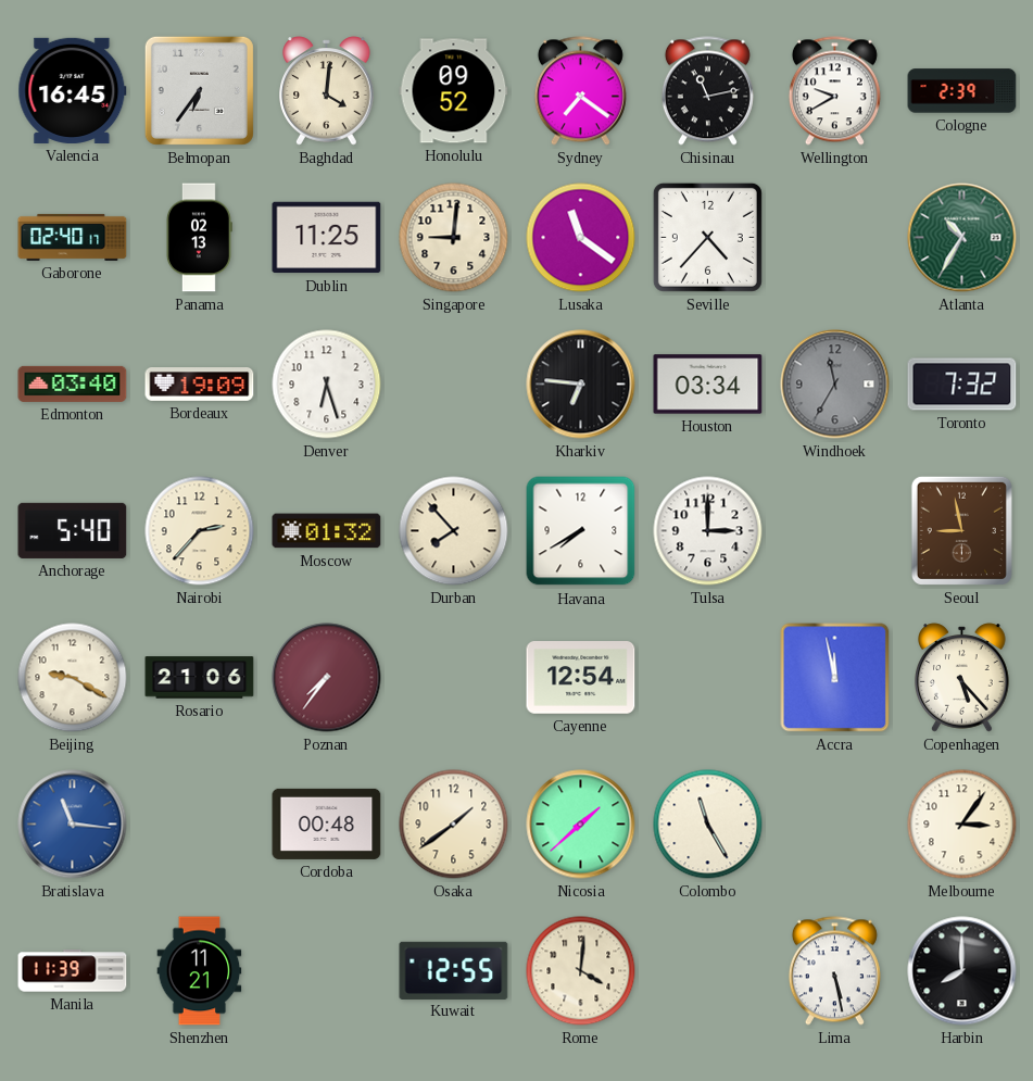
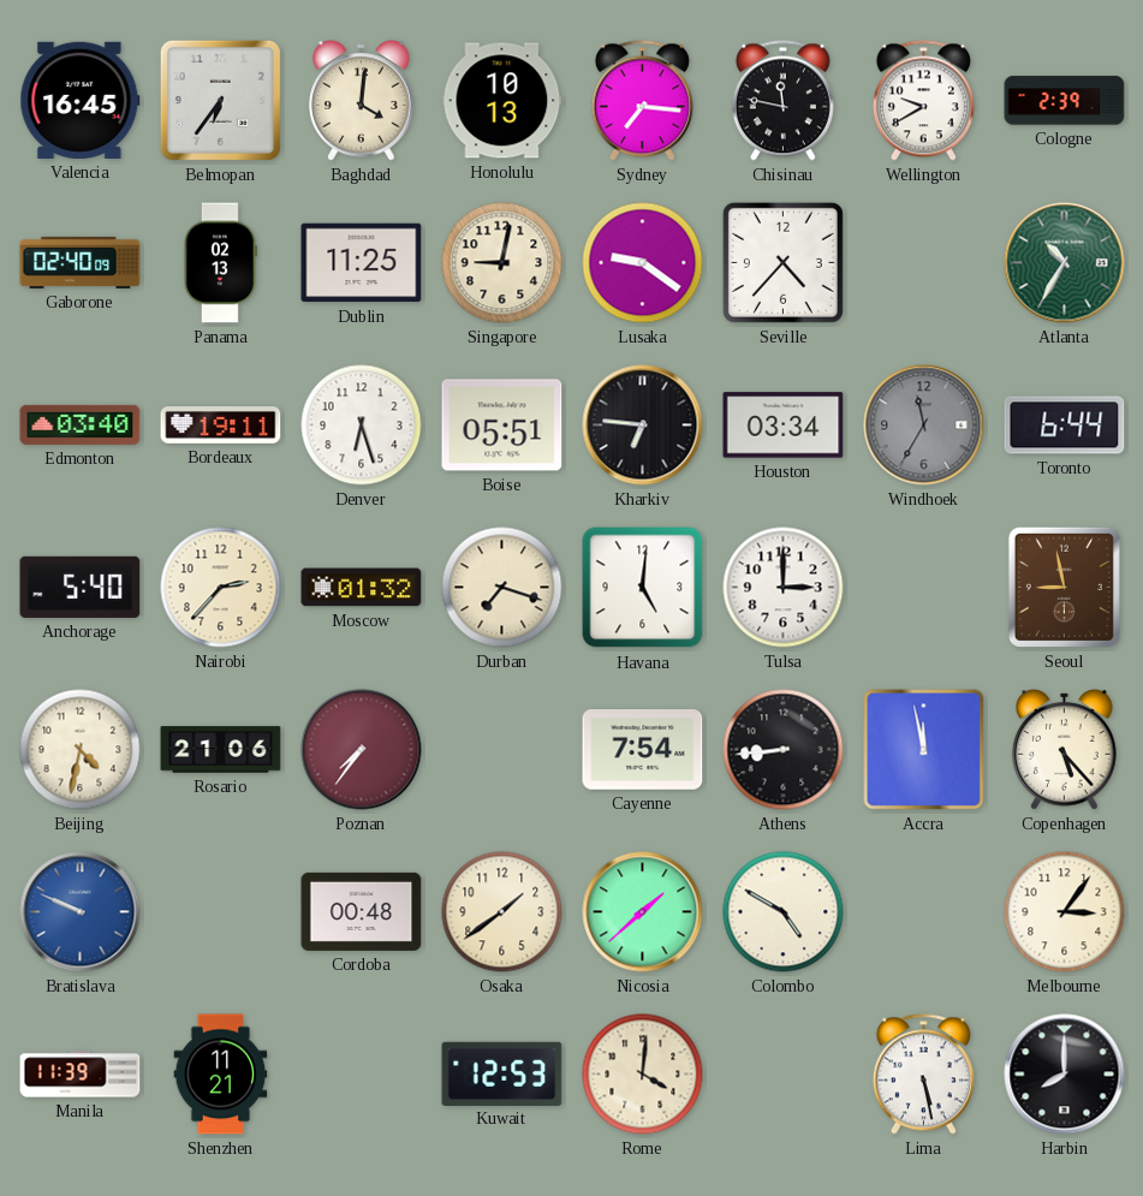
Honolulu: 09:52 -> 10:13 (502, 101)
Sydney: 7:21 -> 7:16 (642, 101)
Chisinau: 11:13 -> 11:47 (782, 101)
Gaborone: 02:40:17 -> 02:40:09 (81, 262)
Singapore: 9:01 -> 9:02 (502, 263)
Lusaka: 11:21 -> 9:21 (643, 263)
Bordeaux: 19:09 -> 19:11 (221, 426)
Boise: none -> 05:51 (502, 426)
Toronto: 7:32 -> 6:44 (1065, 426)
Durban: 7:53 -> 7:18 (502, 588)
Havana: 7:40 -> 5:01 (643, 588)
Beijing: 9:20 -> 4:32 (81, 750)
Cayenne: 12:54 -> 7:54 (643, 750)
Athens: none -> 8:44 (784, 750)
Bratislava: 11:16 -> 9:49 (81, 912)
Colombo: 11:25 -> 4:50 (784, 912)
Kuwait: 12:55 -> 12:53 (502, 1073)
